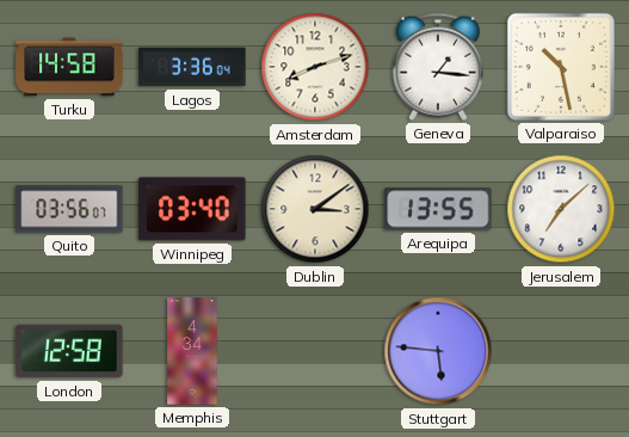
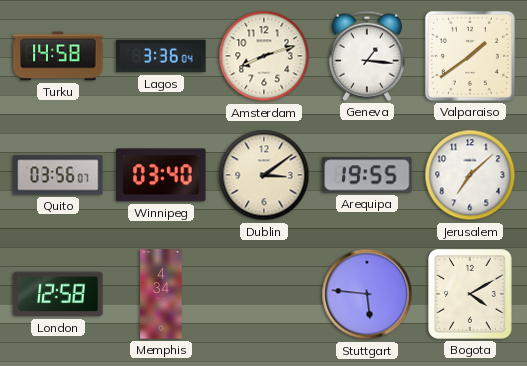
Valparaiso: 10:28 -> 1:39 (470, 56)
Arequipa: 13:55 -> 19:55 (367, 175)
Bogota: none -> 4:10 (470, 294)
